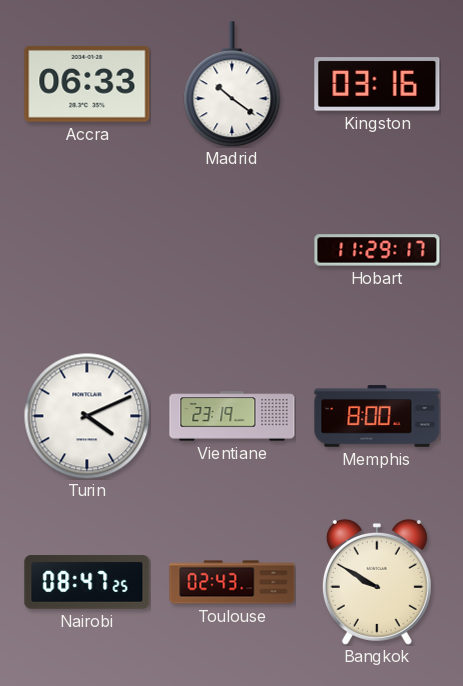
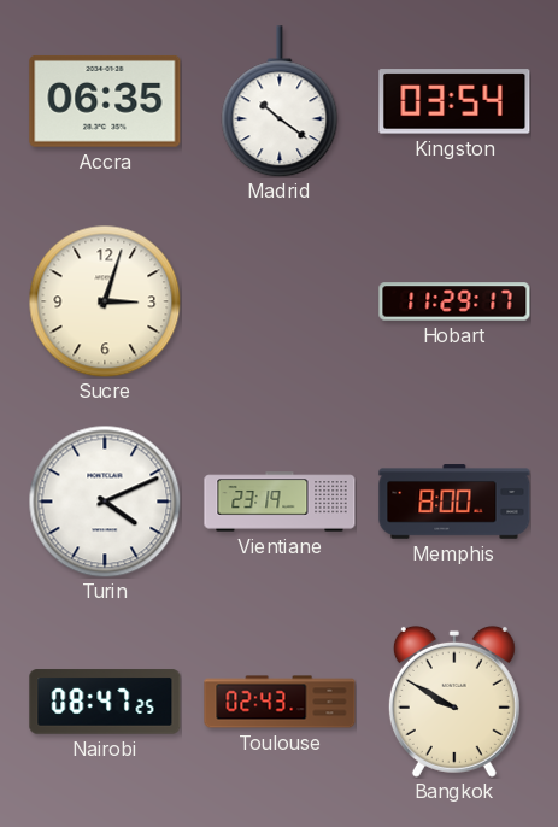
Accra: 06:33 -> 06:35 (105, 101)
Kingston: 03:16 -> 03:54 (454, 101)
Sucre: none -> 3:03 (105, 301)
